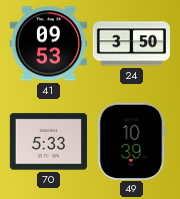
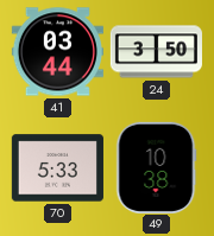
41: 09:53 -> 03:44 (57, 52)
49: 10:39 -> 10:38 (157, 167)
